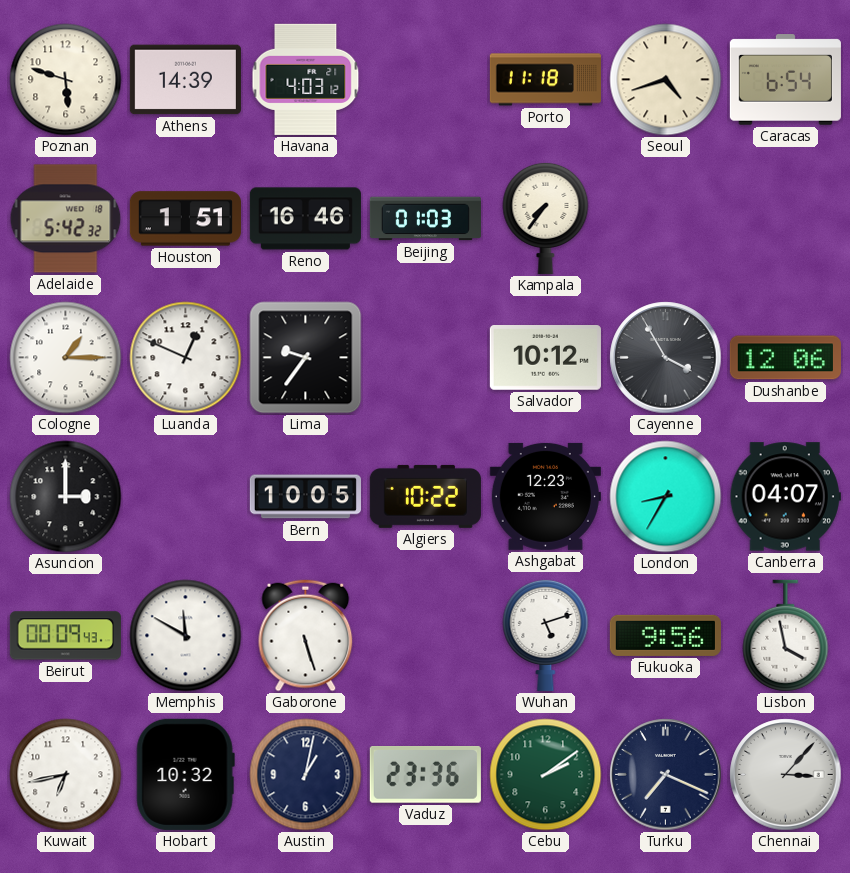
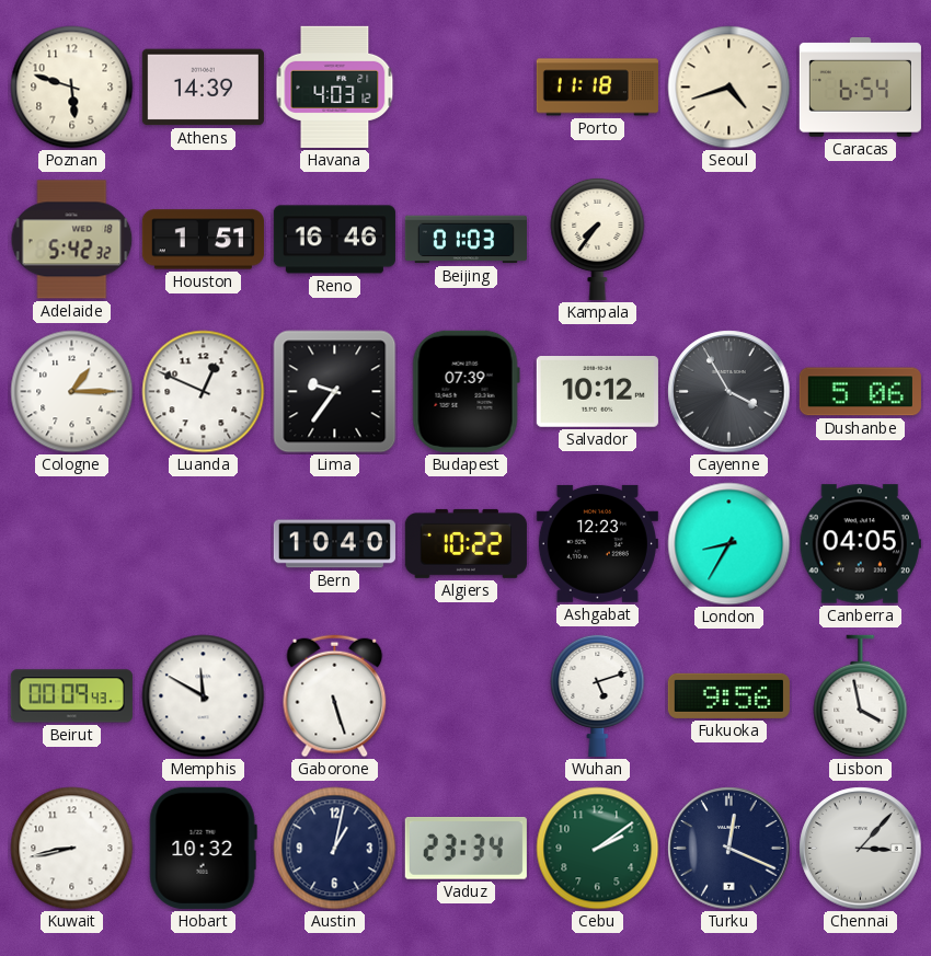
Budapest: none -> 07:39 (465, 391)
Dushanbe: 12:06 -> 5:06 (860, 392)
Asuncion: 3:00 -> none (66, 497)
Bern: 10:05 -> 10:40 (334, 544)
Canberra: 04:07 -> 04:05 (860, 544)
Kuwait: 6:43 -> 8:43 (72, 849)
Vaduz: 23:36 -> 23:34 (465, 849)
Turku: 7:19 -> 12:19 (729, 849)
